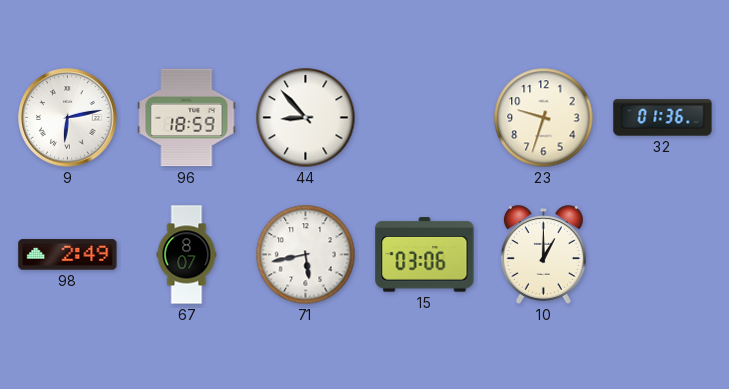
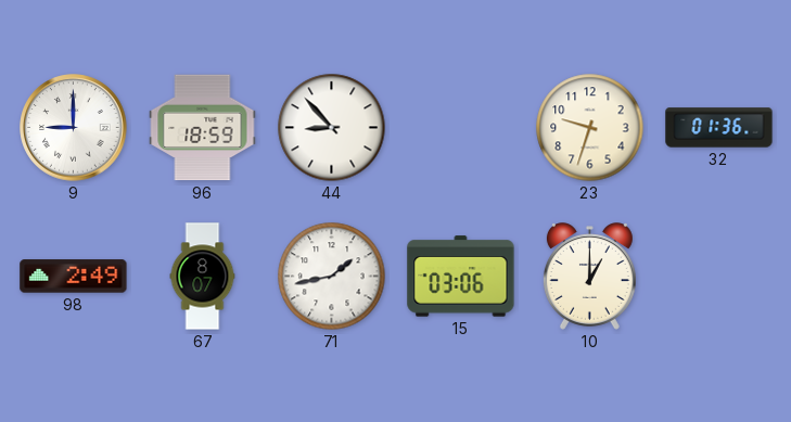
9: 6:13 -> 9:00 (74, 128)
71: 5:43 -> 1:43 (332, 277)
